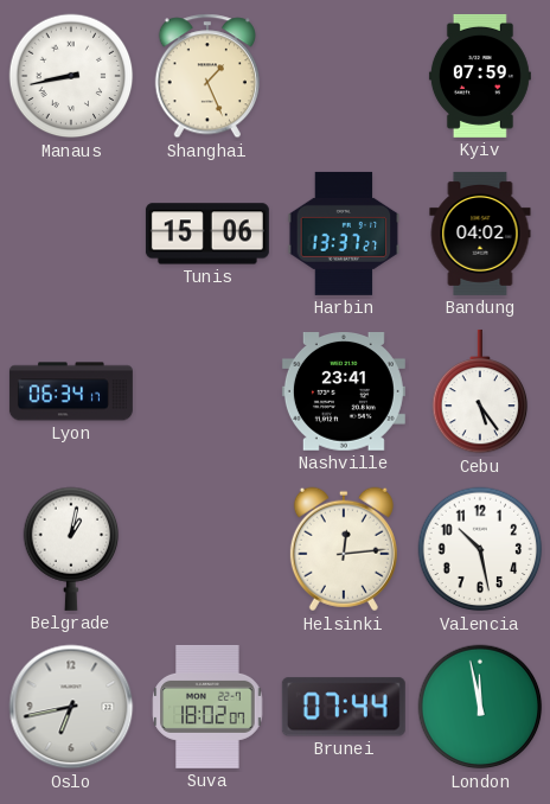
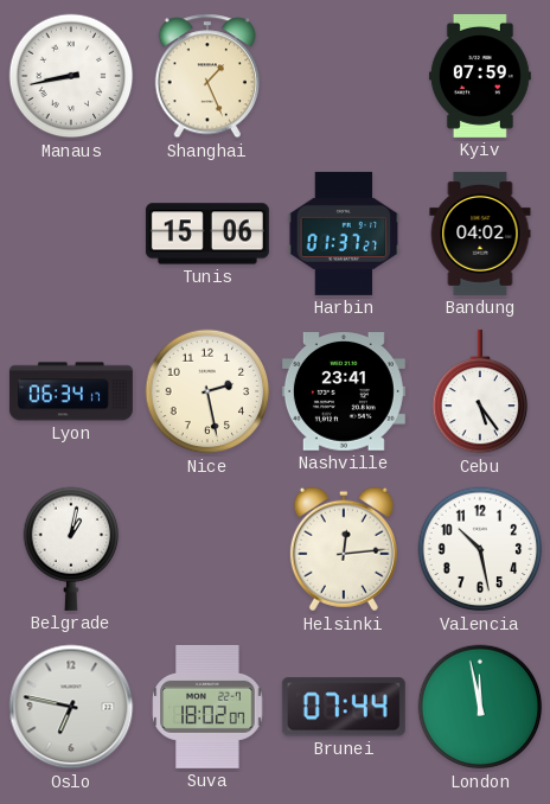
Harbin: 13:37 -> 01:37 (344, 234)
Nice: none -> 2:28 (207, 391)
Oslo: 6:43 -> 6:47 (71, 707)
